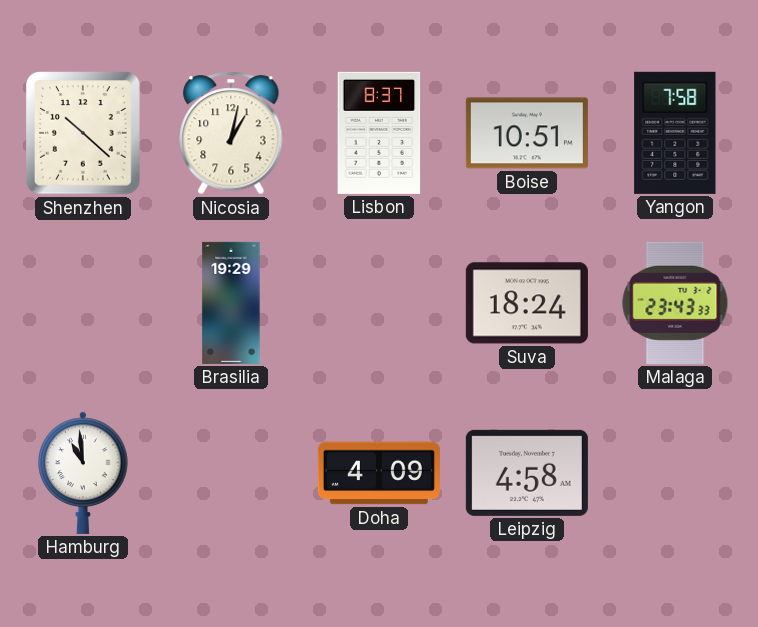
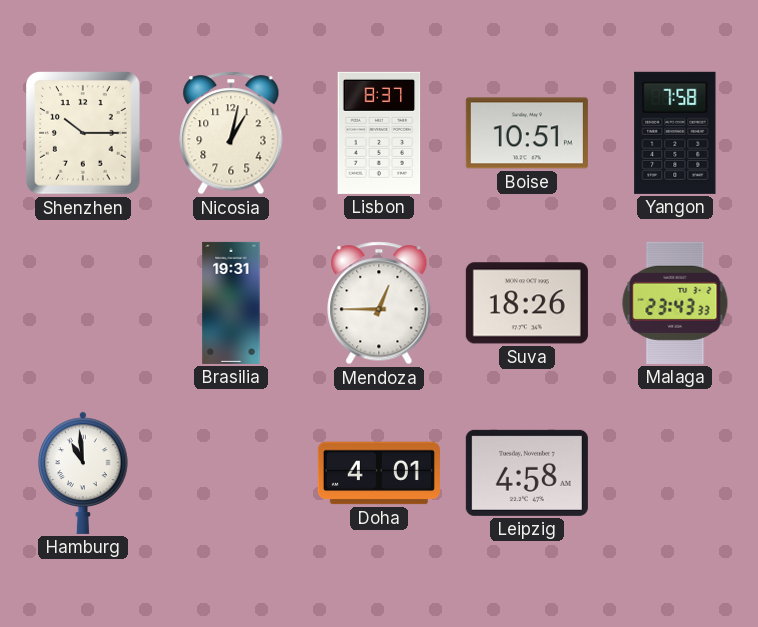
Shenzhen: 10:22 -> 10:15 (83, 133)
Brasilia: 19:29 -> 19:31 (231, 303)
Mendoza: none -> 12:45 (379, 303)
Suva: 18:24 -> 18:26 (527, 303)
Doha: 4:09 -> 4:01 (379, 473)
